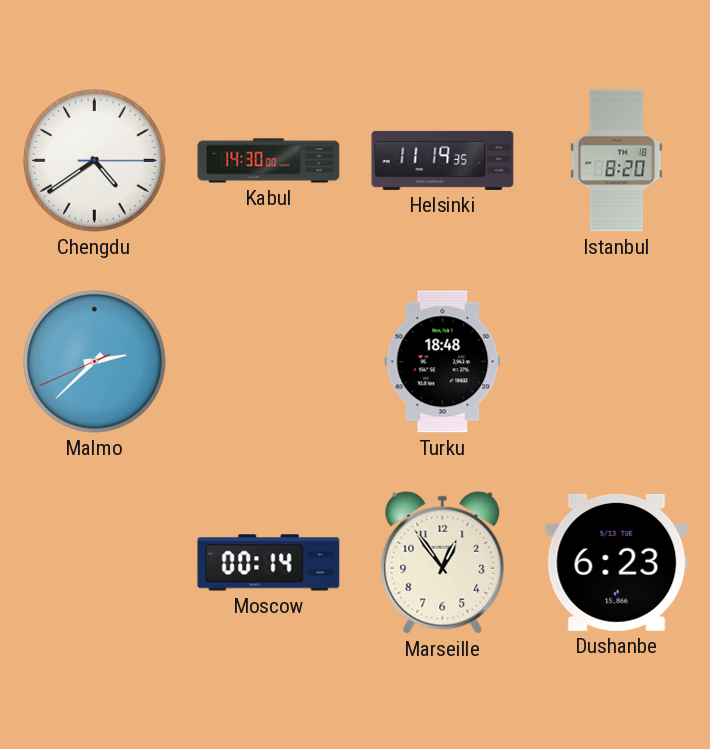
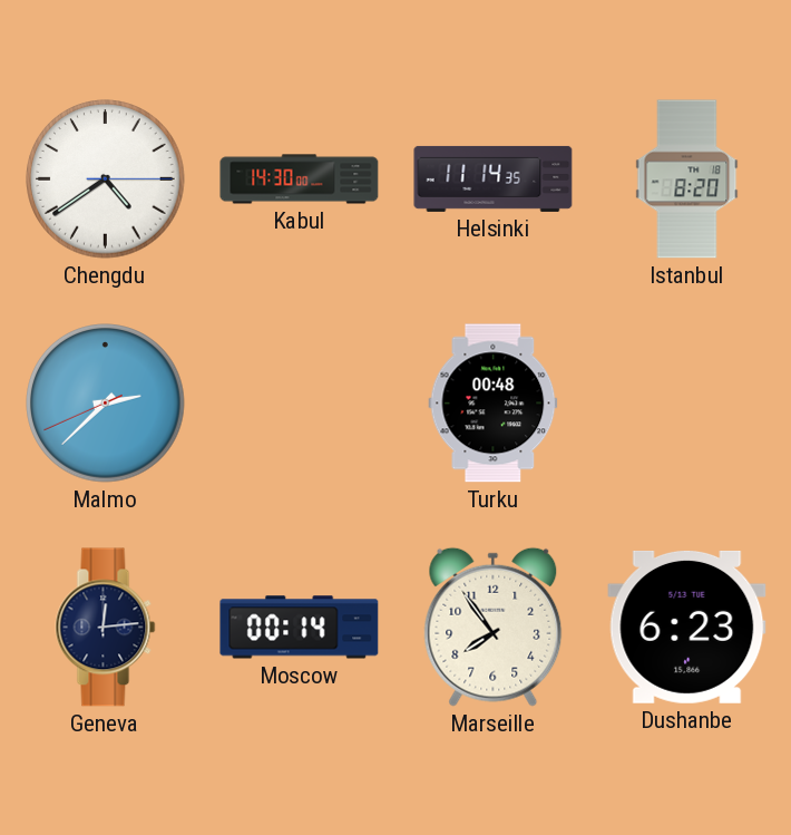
Helsinki: 11:19 -> 11:14 (494, 178)
Turku: 18:48 -> 00:48 (494, 404)
Geneva: none -> 12:14 (106, 628)
Marseille: 12:54 -> 7:54 (494, 627)
